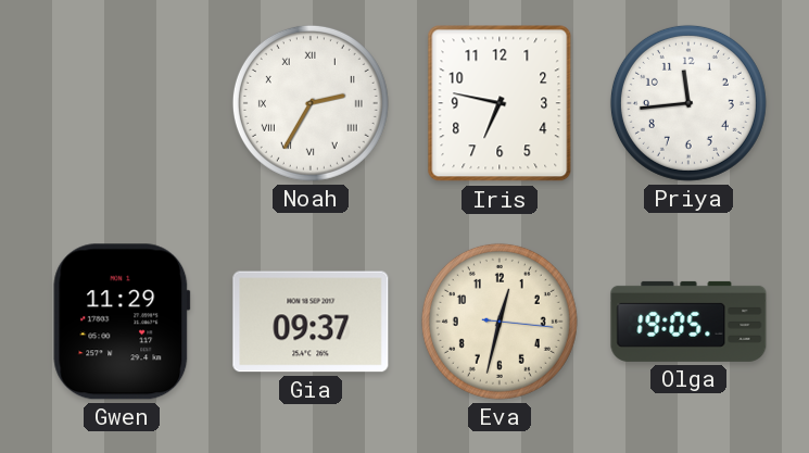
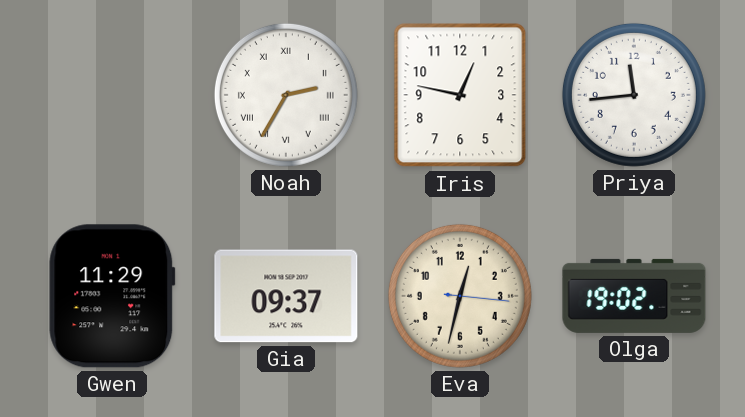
Iris: 6:47 -> 12:47 (460, 95)
Olga: 19:05 -> 19:02 (634, 296)
